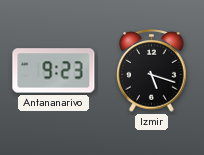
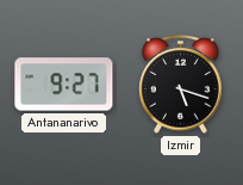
Antananarivo: 9:23 -> 9:27 (64, 85)
